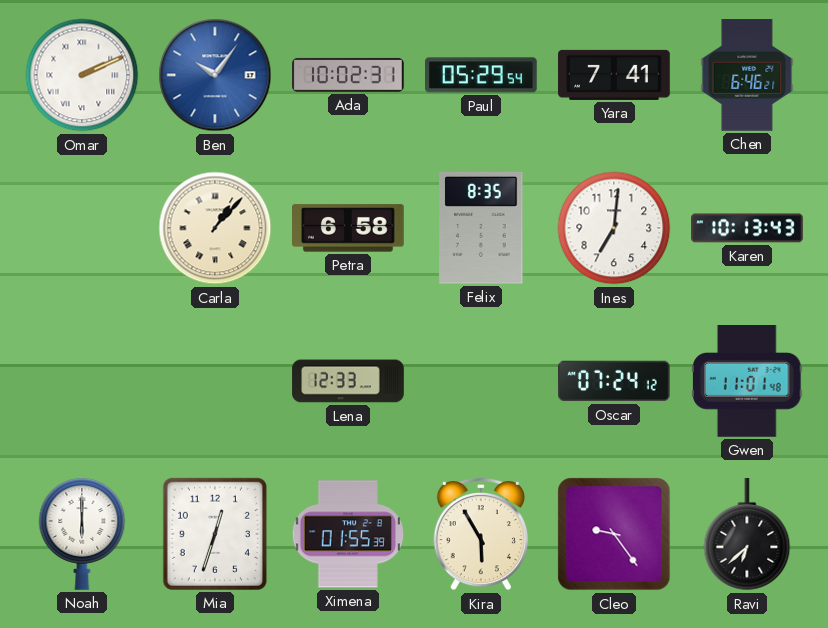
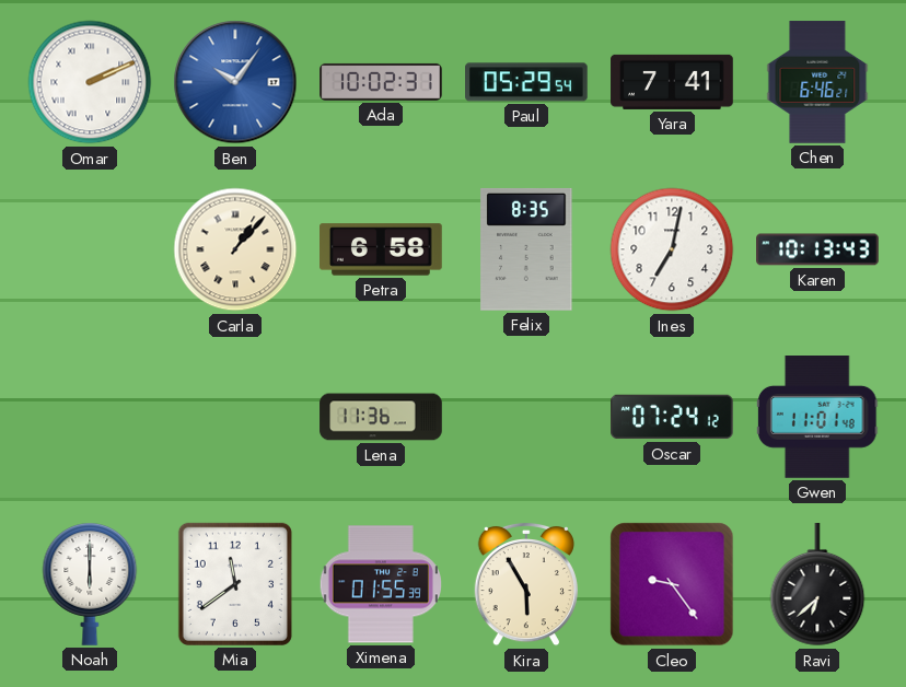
Ines: 7:01 -> 7:02 (672, 249)
Lena: 12:33 -> 11:36 (381, 417)
Mia: 12:33 -> 11:39 (235, 584)
